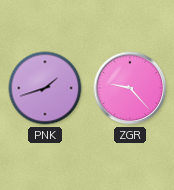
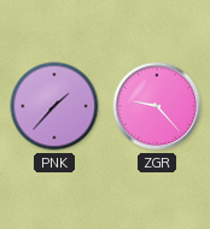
PNK: 1:42 -> 1:37 (54, 106)
